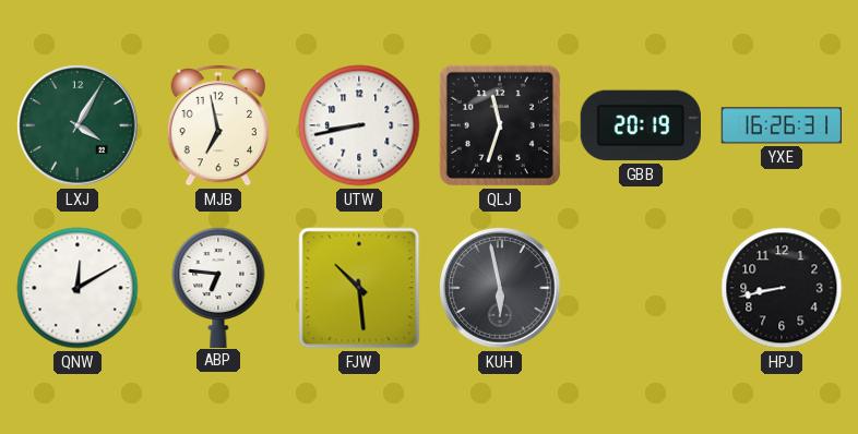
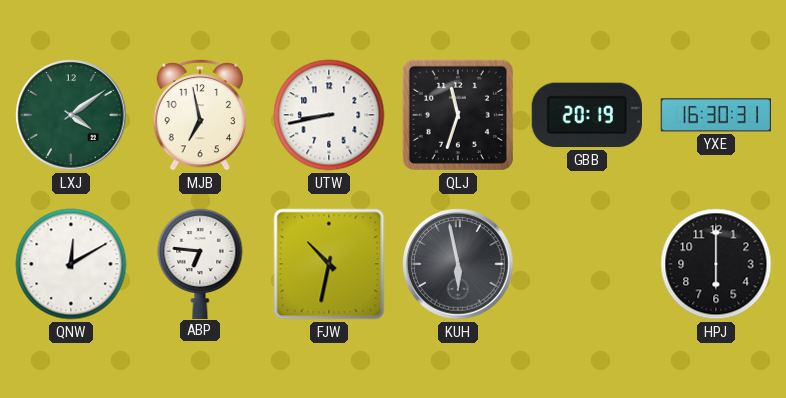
LXJ: 4:05 -> 4:09 (71, 115)
YXE: 16:26 -> 16:30 (715, 115)
FJW: 10:29 -> 10:32 (329, 264)
HPJ: 8:43 -> 6:00 (716, 264)
